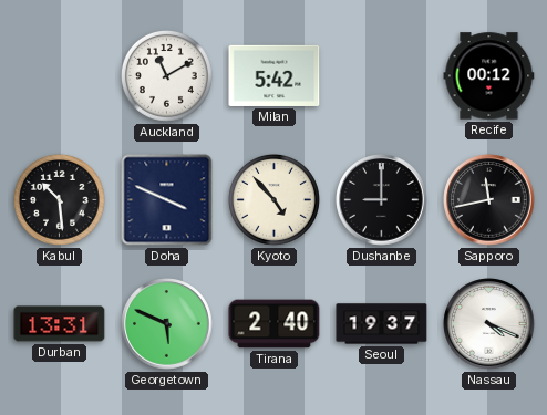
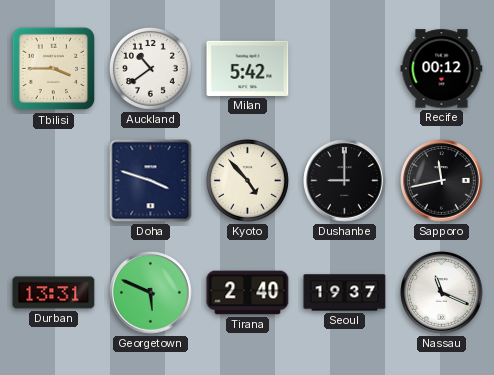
Tbilisi: none -> 3:45 (54, 69)
Auckland: 11:10 -> 10:39 (150, 68)
Kabul: 10:29 -> none (59, 199)
Doha: 3:49 -> 3:48 (151, 181)
Nassau: 4:19 -> 11:19 (442, 293)
